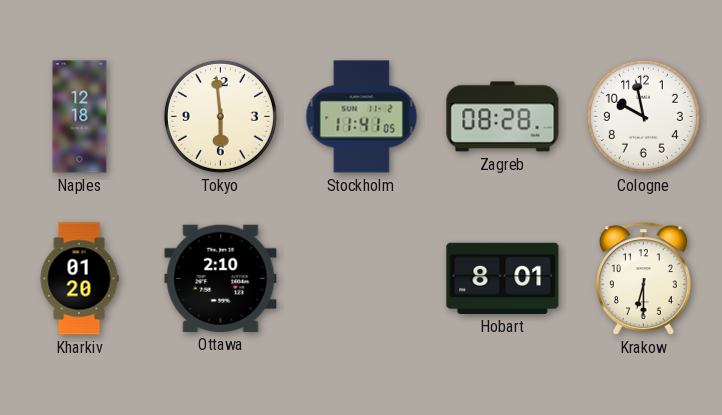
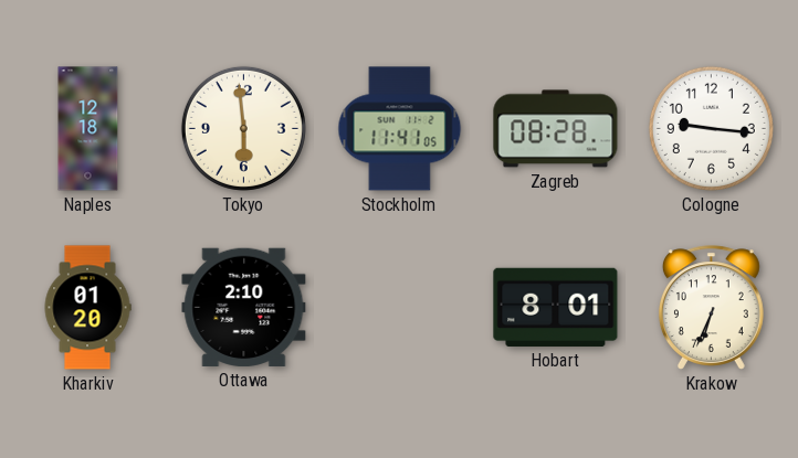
Cologne: 9:58 -> 9:16 (711, 128)
Krakow: 6:30 -> 6:34 (711, 308)
